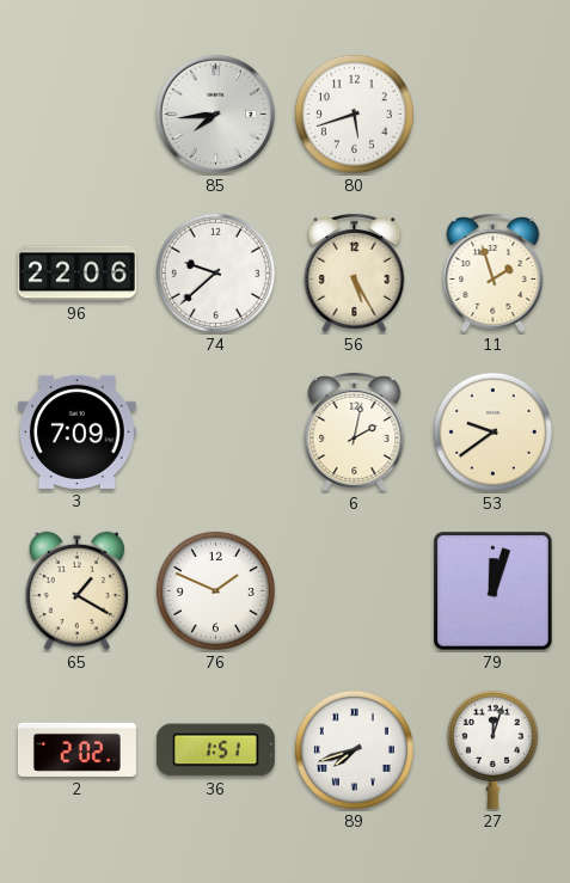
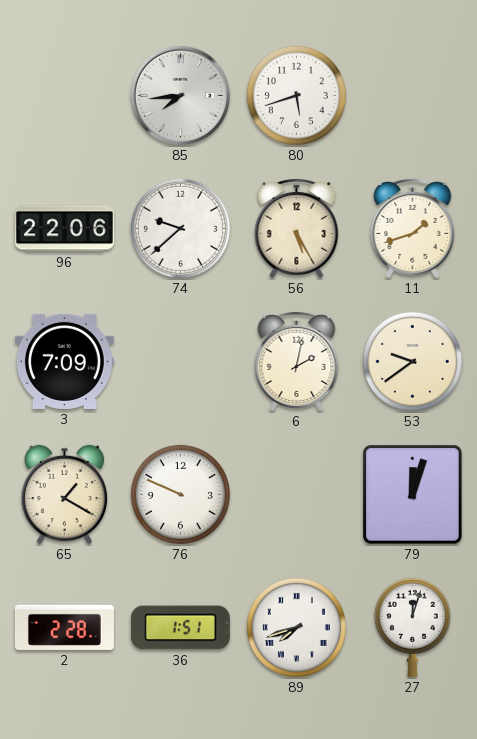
11: 1:57 -> 1:42 (413, 228)
76: 1:49 -> 9:49 (180, 494)
2: 2:02 -> 2:28 (64, 627)
